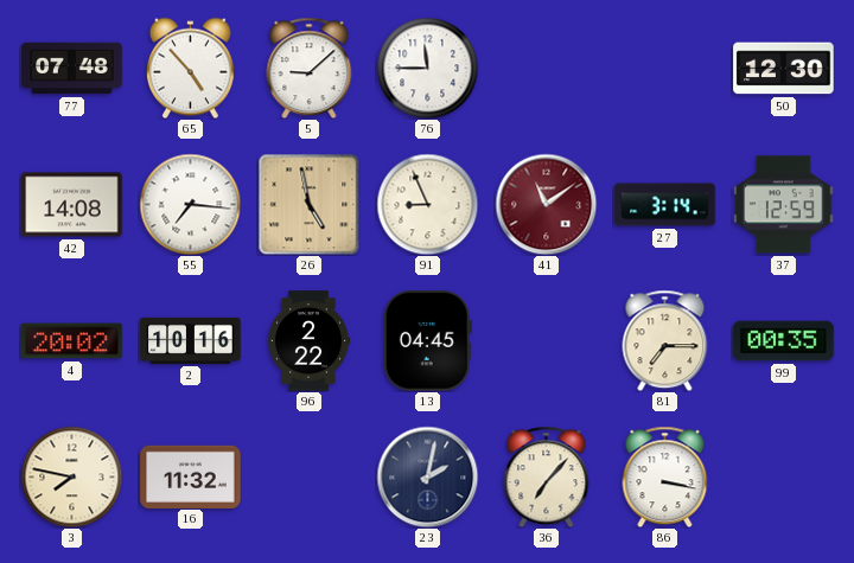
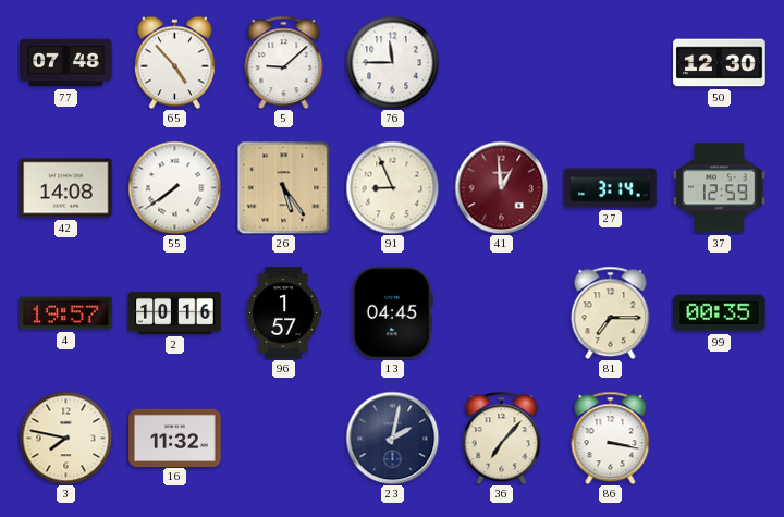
55: 7:16 -> 7:39 (174, 187)
26: 4:58 -> 5:24 (283, 187)
41: 11:09 -> 12:59 (501, 187)
4: 20:02 -> 19:57 (66, 313)
96: 2:22 -> 1:57 (283, 313)
